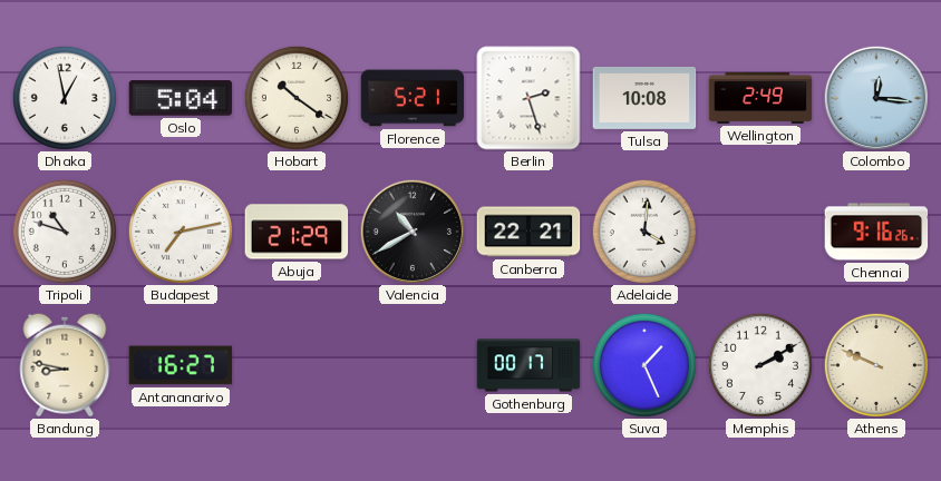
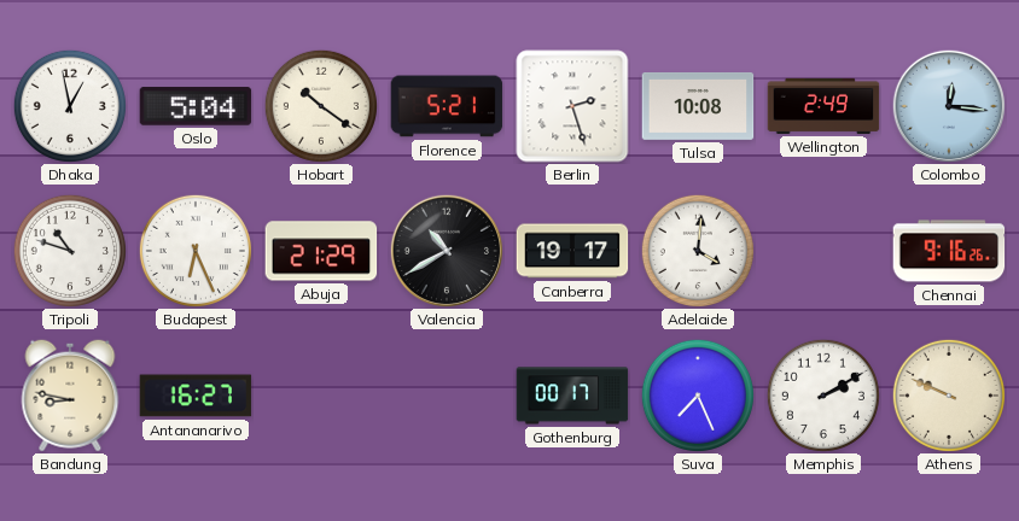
Budapest: 7:13 -> 6:26 (196, 251)
Canberra: 22:21 -> 19:17 (572, 251)
Suva: 1:26 -> 7:26 (698, 396)
